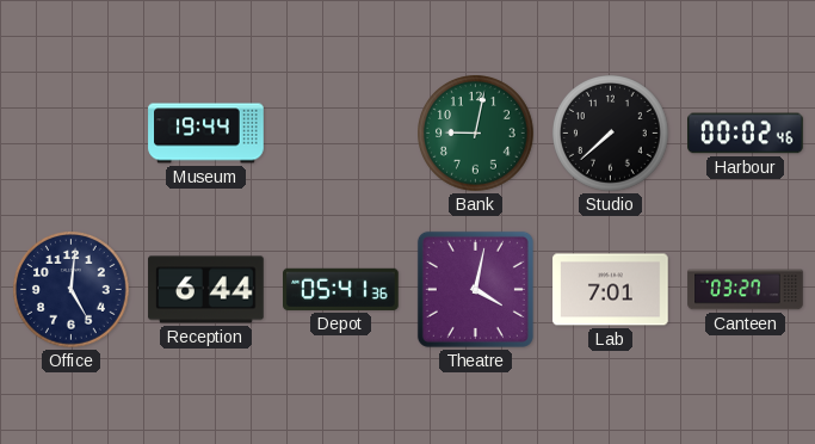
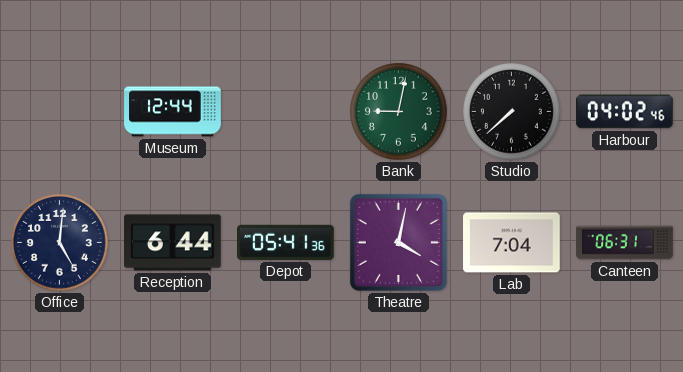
Museum: 19:44 -> 12:44 (173, 112)
Harbour: 00:02 -> 04:02 (625, 112)
Lab: 7:01 -> 7:04 (512, 243)
Canteen: 03:27 -> 06:31 (625, 243)
